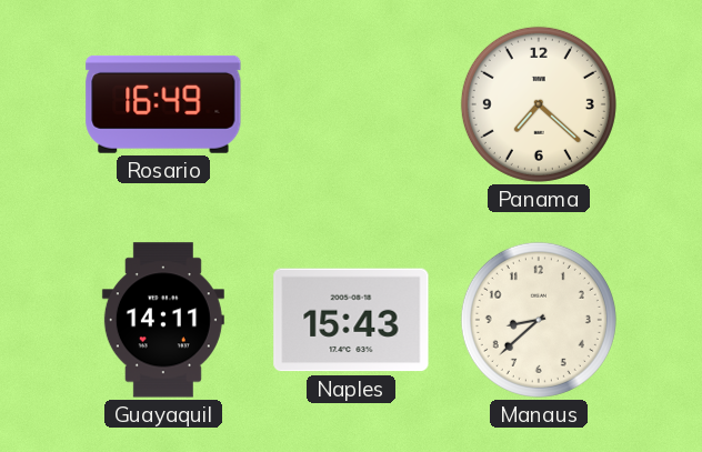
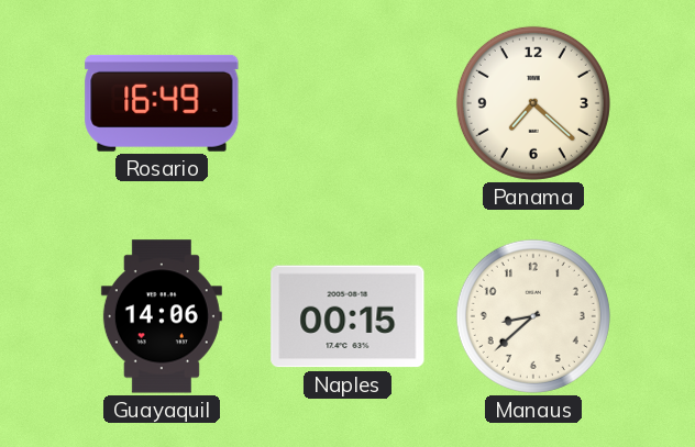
Guayaquil: 14:11 -> 14:06 (162, 316)
Naples: 15:43 -> 00:15 (347, 316)
